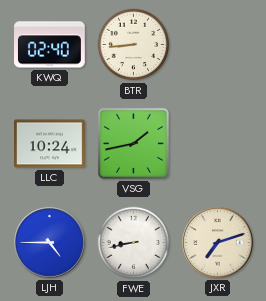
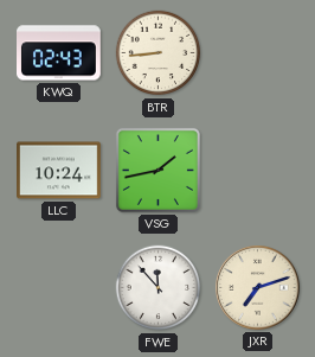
KWQ: 02:40 -> 02:43 (59, 53)
LJH: 4:45 -> none (50, 243)
FWE: 8:43 -> 11:53 (159, 288)
